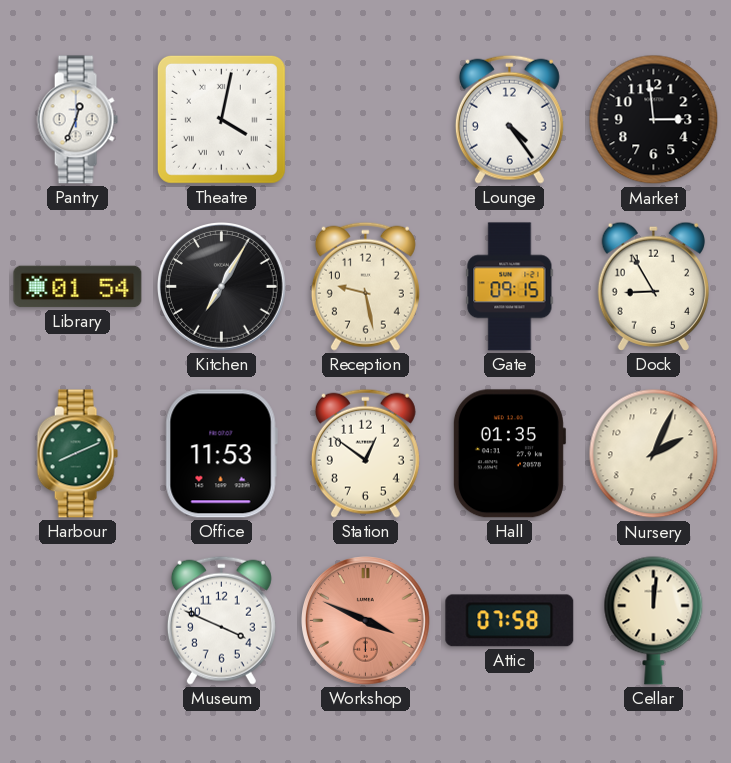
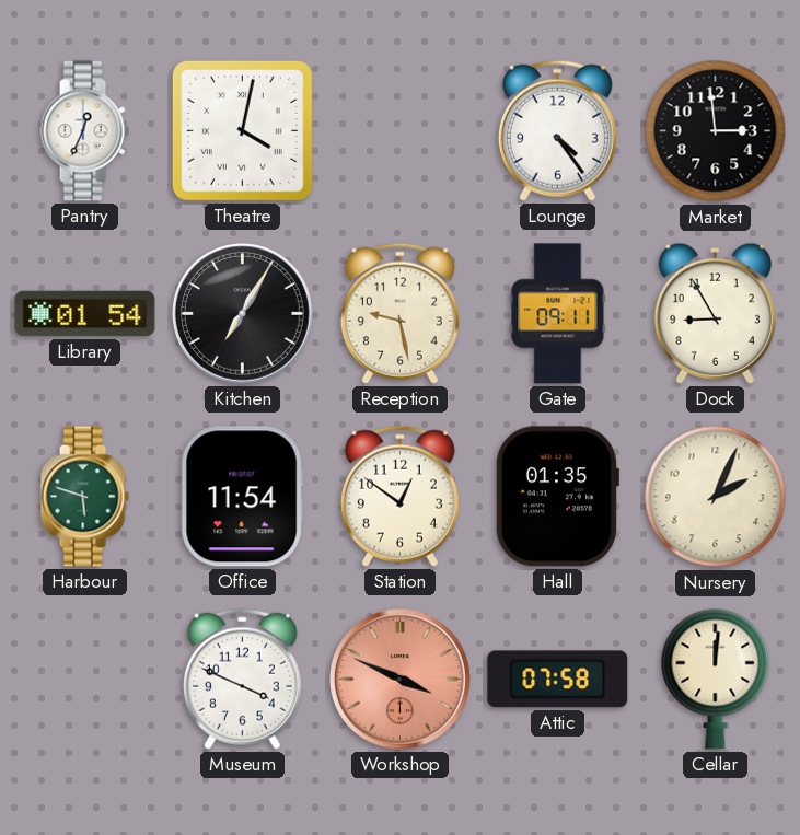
Gate: 09:15 -> 09:11 (558, 314)
Harbour: 8:11 -> 5:48 (84, 497)
Office: 11:53 -> 11:54 (242, 497)
